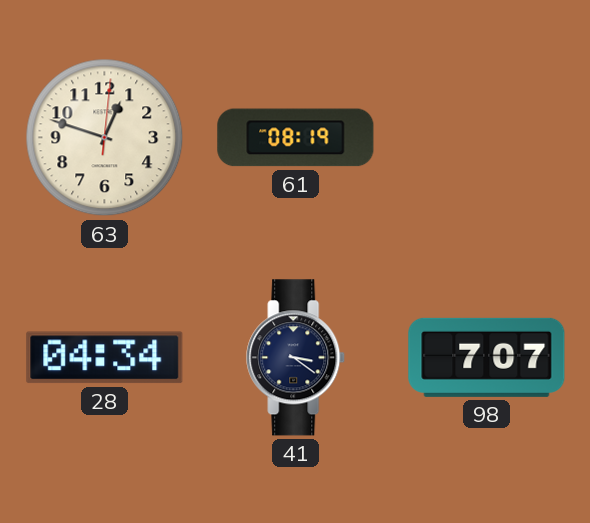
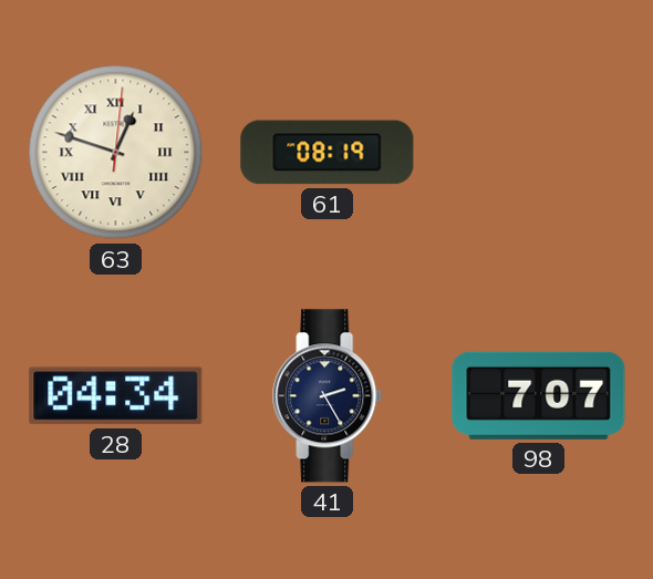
63 numerals: Arabic -> Roman (116, 153)
41: 3:21 -> 2:25 (328, 396)
